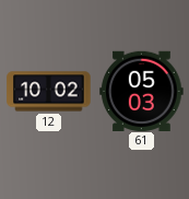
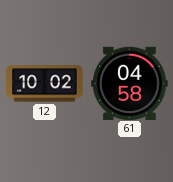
61: 05:03 -> 04:58 (130, 83)
